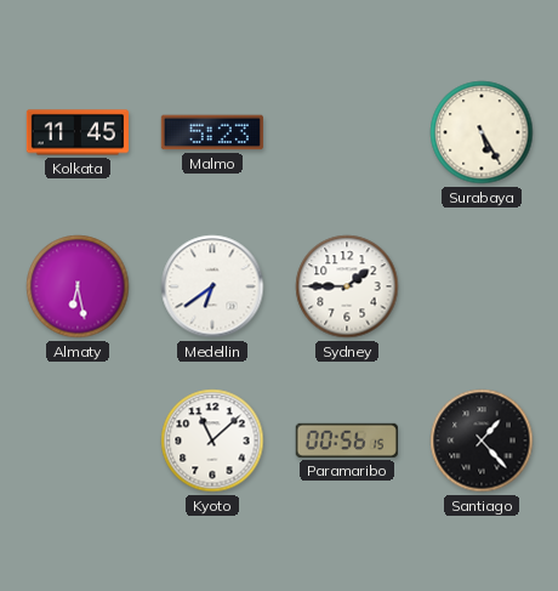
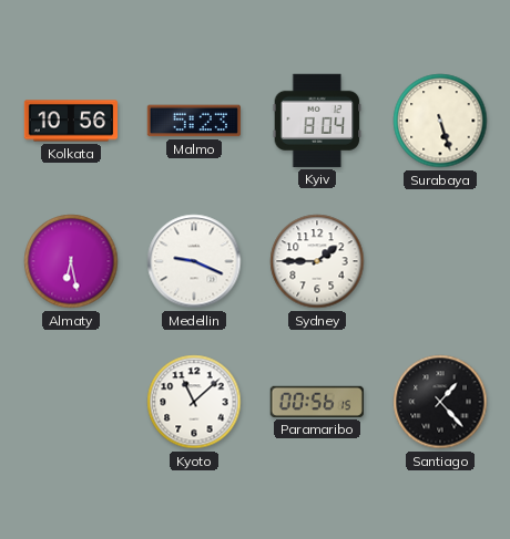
Kolkata: 11:45 -> 10:56 (70, 121)
Kyiv: none -> 8:04 (317, 121)
Surabaya: 5:25 -> 5:27 (440, 121)
Medellin: 6:39 -> 9:19 (194, 261)
